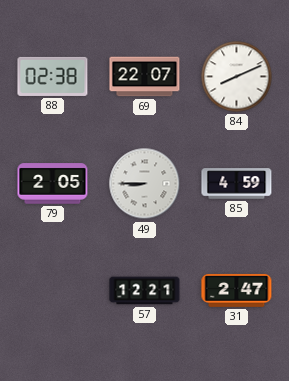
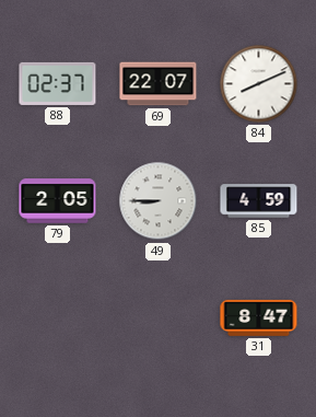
88: 02:38 -> 02:37 (58, 83)
57: 12:21 -> none (145, 291)
31: 2:47 -> 8:47 (259, 317)
